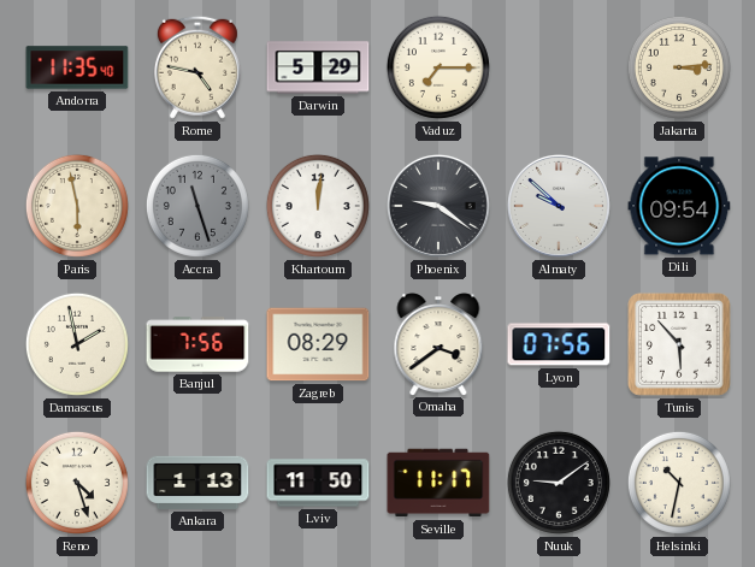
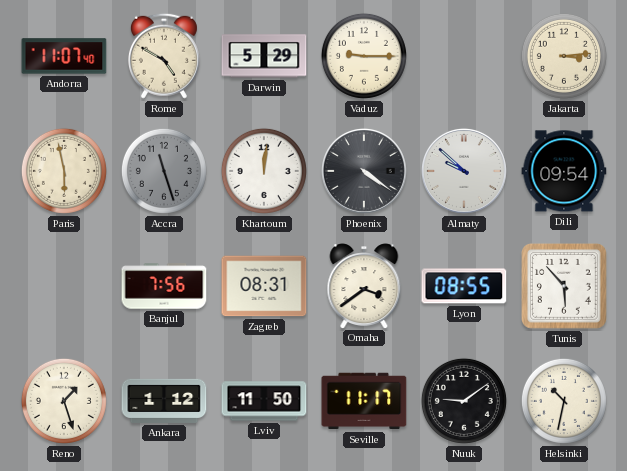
Andorra: 11:35 -> 11:07 (64, 56)
Rome: 4:47 -> 4:50 (164, 56)
Vaduz: 7:15 -> 9:15 (364, 56)
Phoenix: 9:21 -> 4:21 (364, 171)
Damascus: 1:58 -> none (77, 344)
Zagreb: 08:29 -> 08:31 (264, 286)
Lyon: 07:56 -> 08:55 (464, 286)
Reno: 4:27 -> 1:27 (64, 401)
Ankara: 1:13 -> 1:12 (164, 401)
